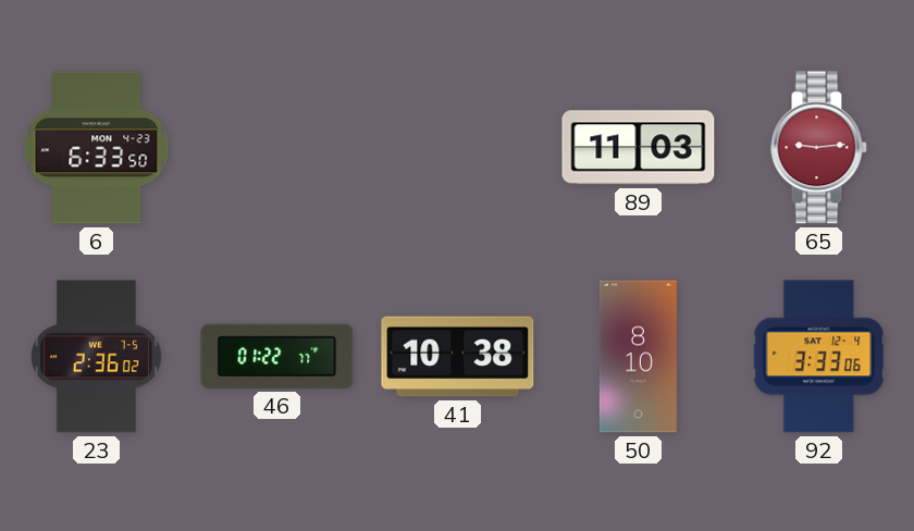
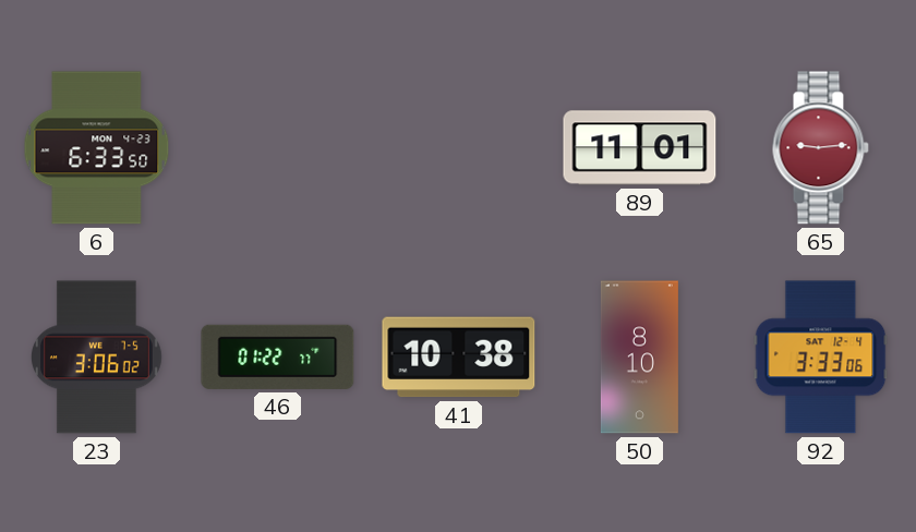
89: 11:03 -> 11:01 (640, 148)
23: 2:36 -> 3:06 (97, 358)
